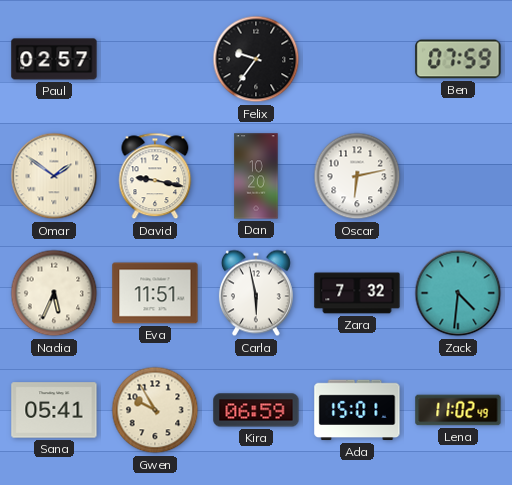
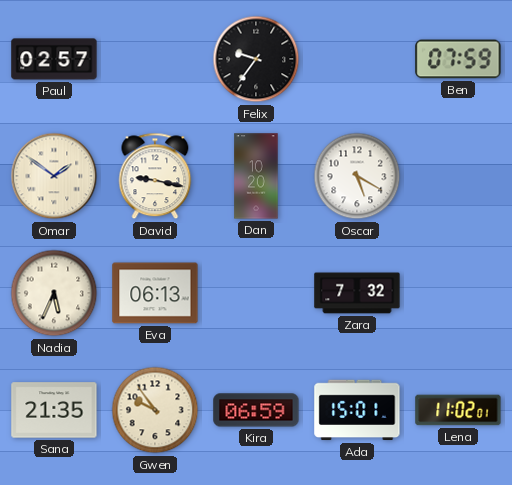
Oscar: 6:13 -> 5:20 (357, 176)
Eva: 11:51 -> 06:13 (155, 293)
Carla: 5:58 -> none (256, 293)
Zack: 4:31 -> none (458, 293)
Sana: 05:41 -> 21:35 (54, 410)
Gwen: 9:55 -> 9:54 (155, 410)
Lena: 11:02:49 -> 11:02:01 (458, 410)
